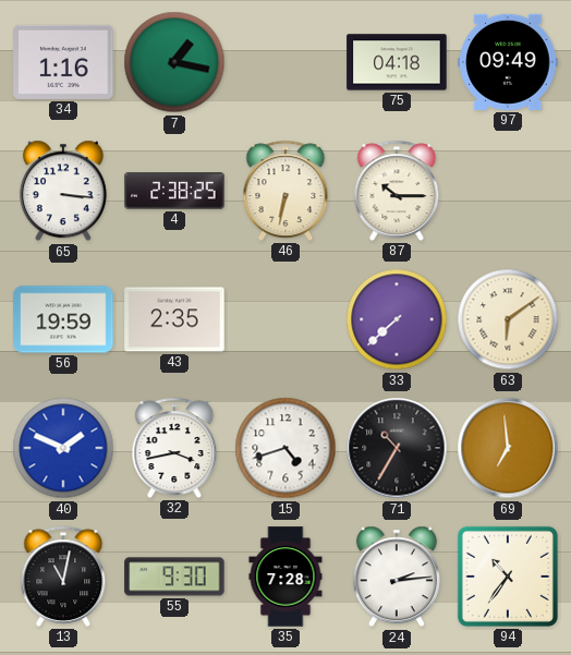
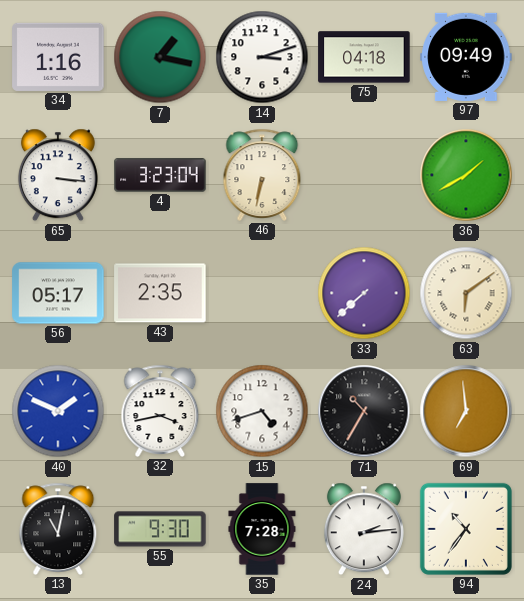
14: none -> 3:12 (262, 57)
4: 2:38 -> 3:23 (160, 175)
87: 10:15 -> none (397, 191)
36: none -> 1:40 (466, 175)
56: 19:59 -> 05:17 (58, 293)
